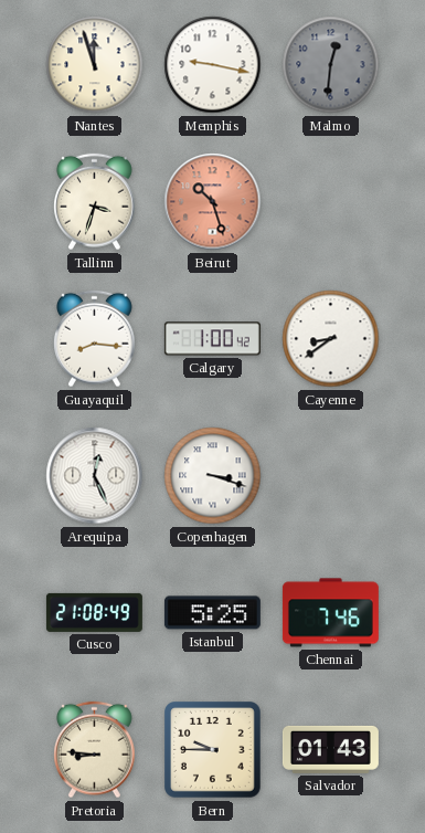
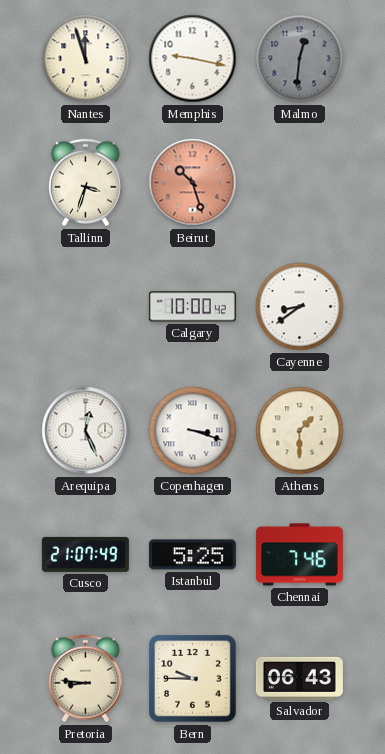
Guayaquil: 8:16 -> none (95, 339)
Calgary: 1:00 -> 10:00 (192, 307)
Athens: none -> 1:30 (300, 431)
Cusco: 21:08 -> 21:07 (85, 554)
Salvador: 01:43 -> 06:43 (299, 678)
